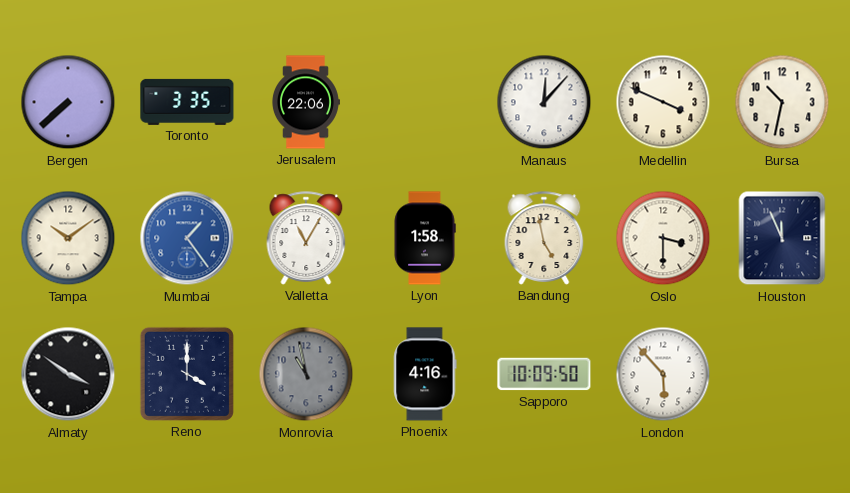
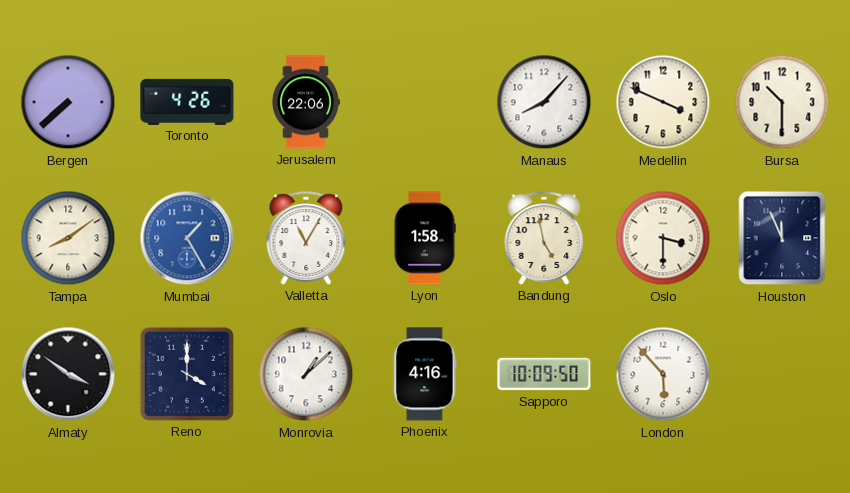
Toronto: 3:35 -> 4:26 (187, 102)
Manaus: 12:07 -> 8:07 (544, 102)
Bursa: 10:32 -> 10:30 (782, 102)
Tampa: 10:09 -> 8:09 (68, 238)
Mumbai: 1:24 -> 1:25 (187, 238)
Monrovia: 10:58 -> 1:08 (306, 374)
Monrovia dial: grey -> white (306, 374)
